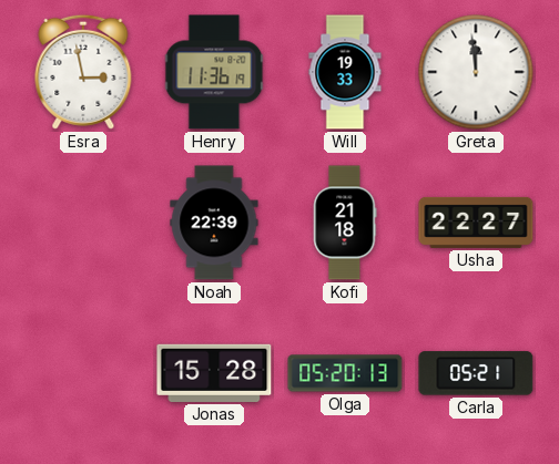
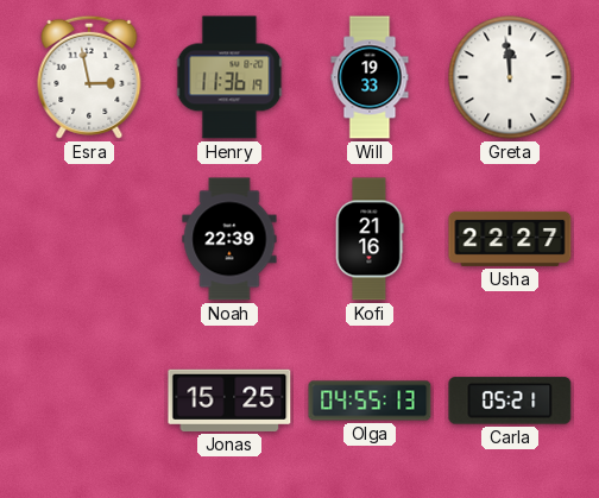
Kofi: 21:18 -> 21:16 (370, 239)
Jonas: 15:28 -> 15:25 (229, 401)
Olga: 05:20 -> 04:55 (370, 401)
